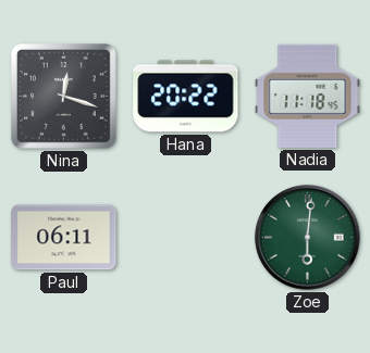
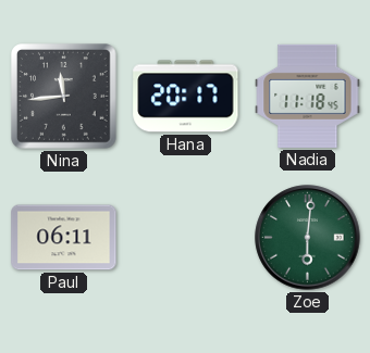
Nina: 12:18 -> 11:44 (64, 97)
Hana: 20:22 -> 20:17 (186, 97)
